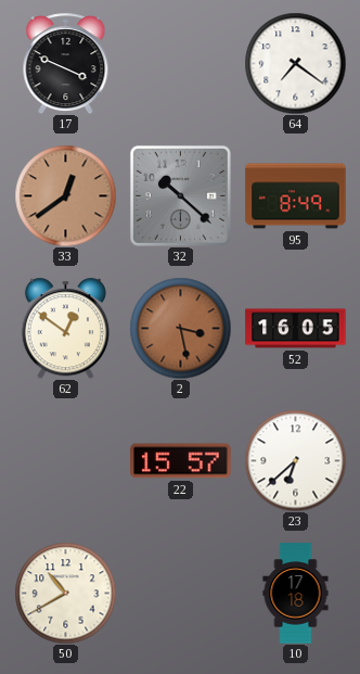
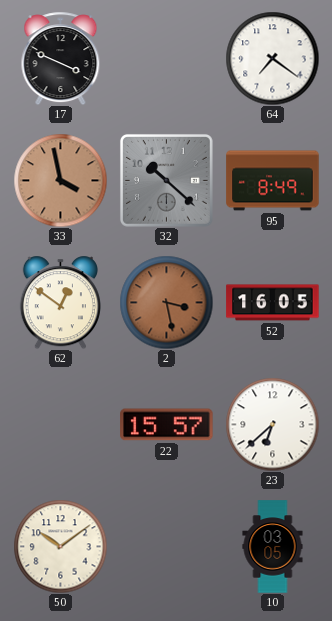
33: 12:39 -> 3:58 (60, 180)
50: 10:40 -> 10:09 (60, 546)
10: 17:18 -> 03:05 (273, 547)
